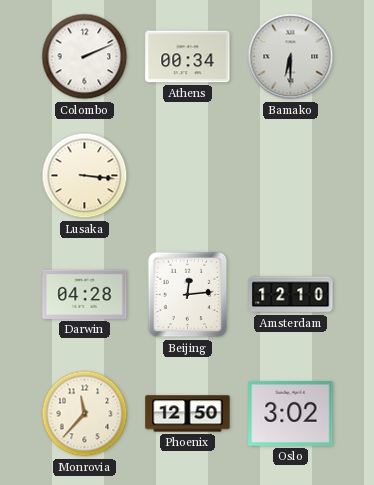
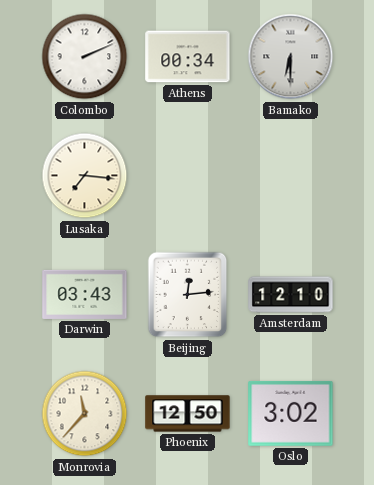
Lusaka: 3:16 -> 7:16 (85, 176)
Darwin: 04:28 -> 03:43 (85, 294)
